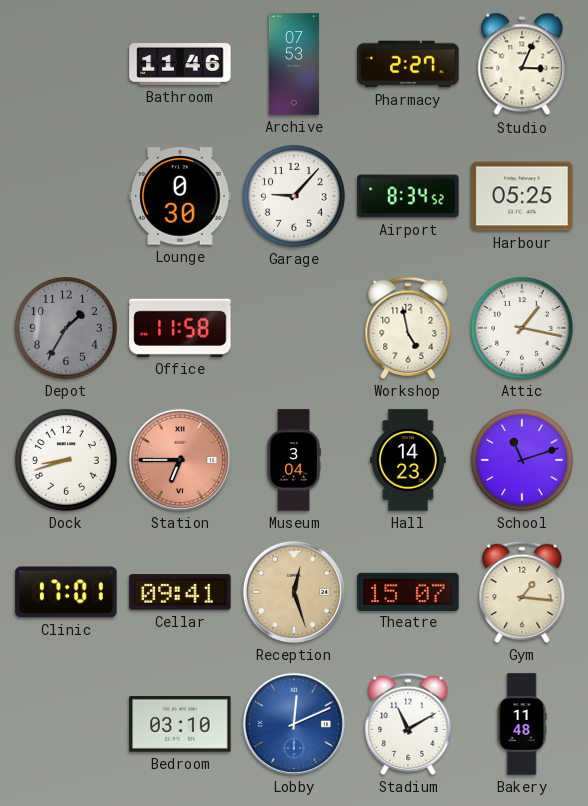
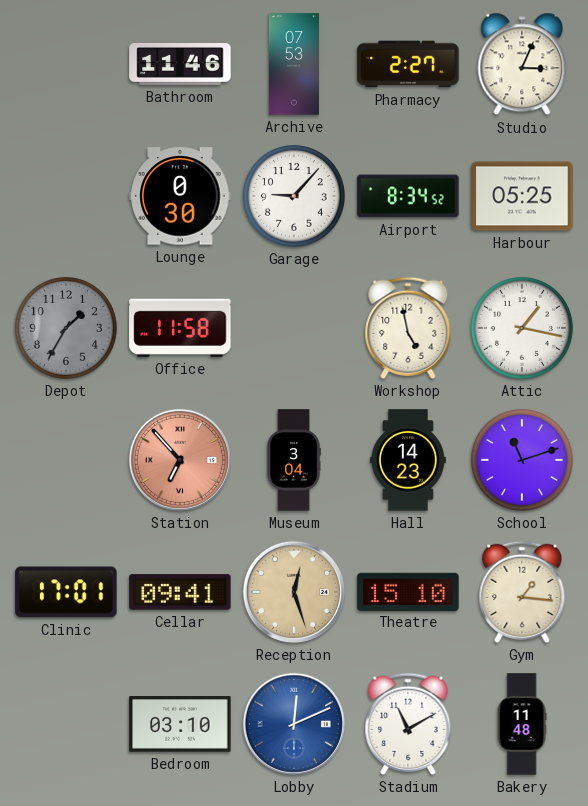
Dock: 8:42 -> none (66, 460)
Station: 6:45 -> 6:53 (180, 460)
Theatre: 15:07 -> 15:10 (408, 591)
